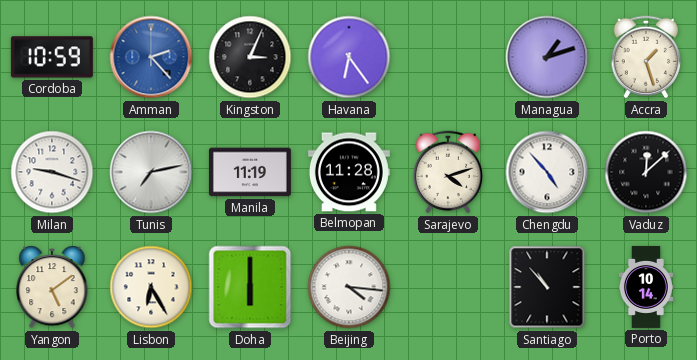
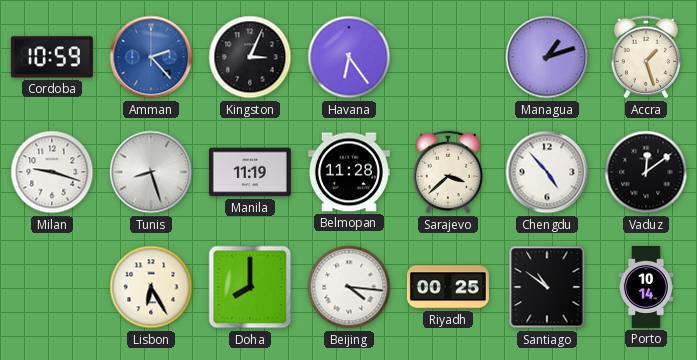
Tunis: 7:13 -> 8:27 (151, 172)
Sarajevo: 4:12 -> 3:38 (448, 172)
Vaduz: 12:08 -> 12:09 (646, 172)
Yangon: 5:09 -> none (52, 287)
Doha: 6:00 -> 8:00 (250, 287)
Riyadh: none -> 00:25 (448, 287)
Santiago: 10:53 -> 10:51 (547, 287)
